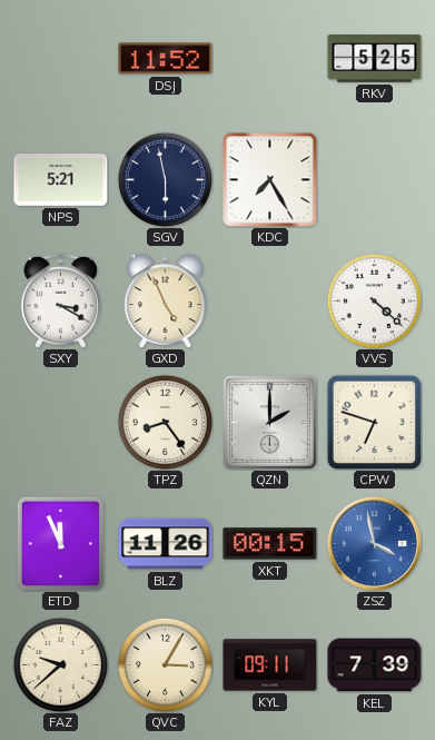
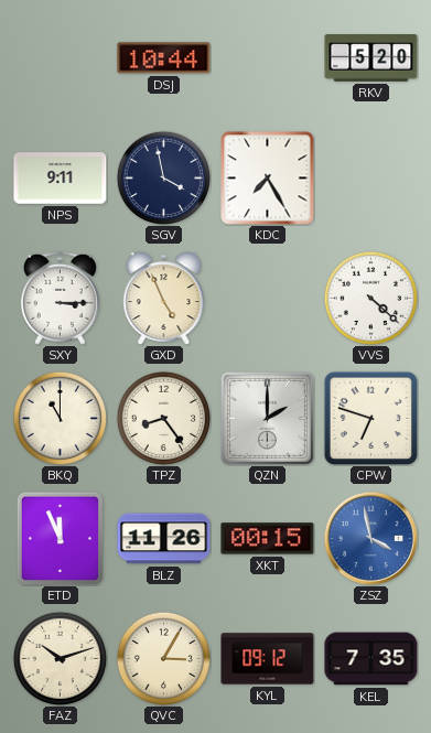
DSJ: 11:52 -> 10:44 (164, 58)
RKV: 5:25 -> 5:20 (371, 58)
NPS: 5:21 -> 9:11 (61, 179)
SGV: 5:58 -> 3:58 (163, 177)
SXY: 3:20 -> 3:15 (60, 298)
BKQ: none -> 11:00 (60, 418)
FAZ: 9:38 -> 10:12 (60, 658)
KYL: 09:11 -> 09:12 (268, 659)
KEL: 7:39 -> 7:35 (371, 659)
